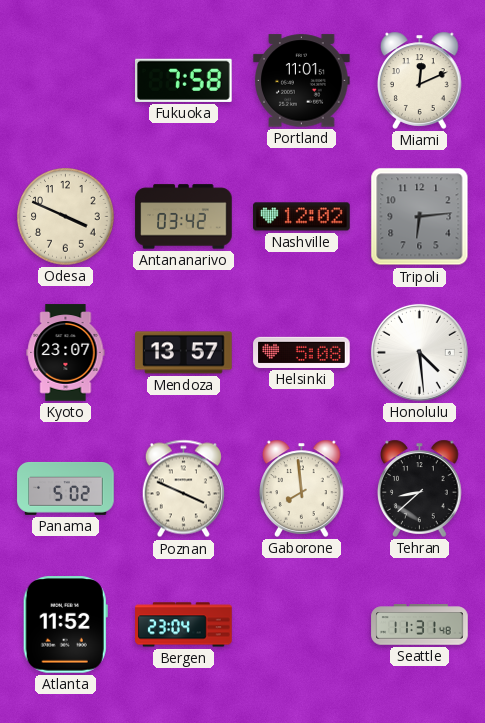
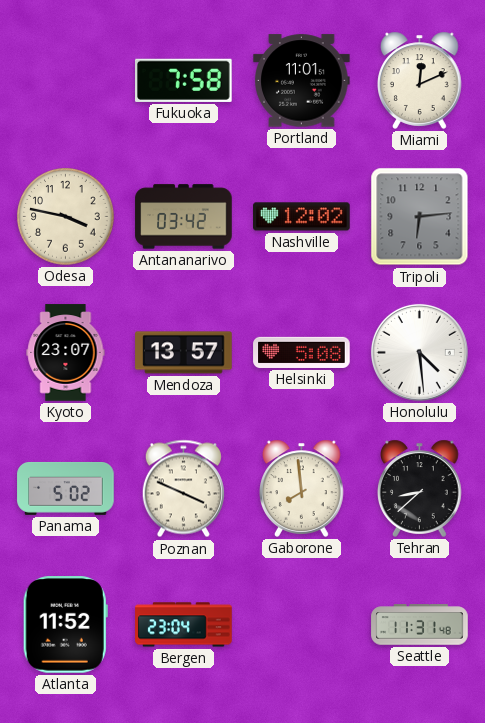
Odesa: 3:49 -> 3:47 (66, 217)
